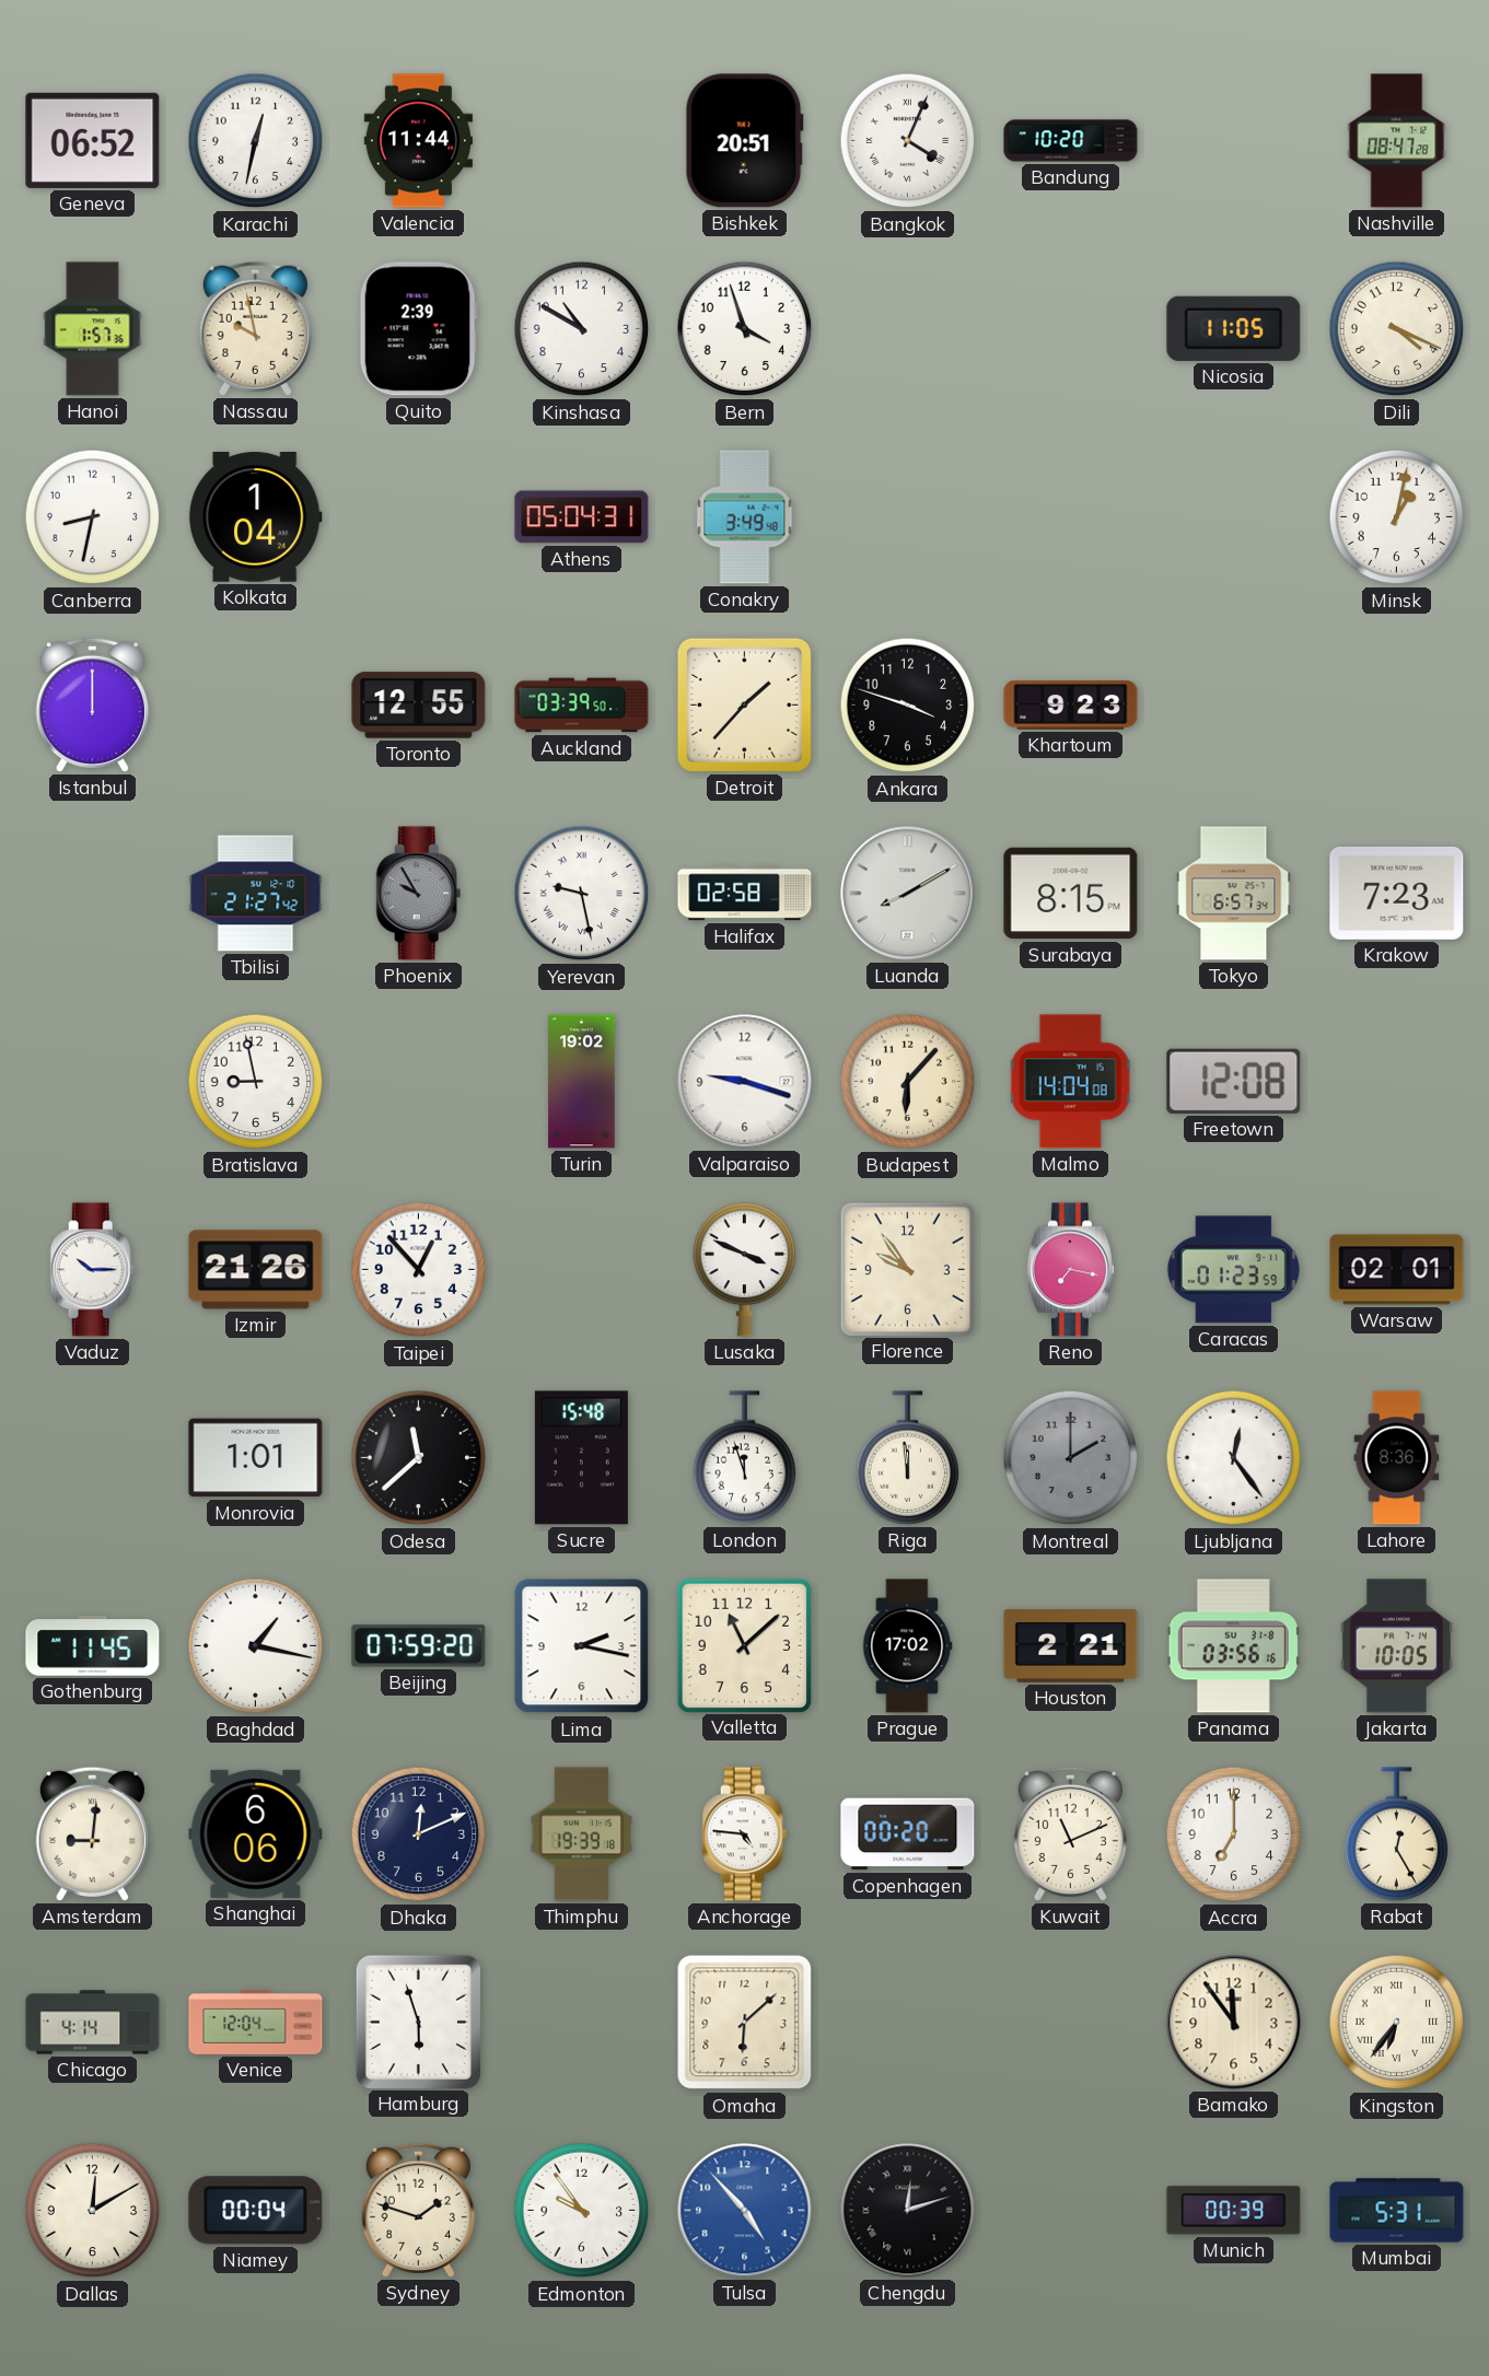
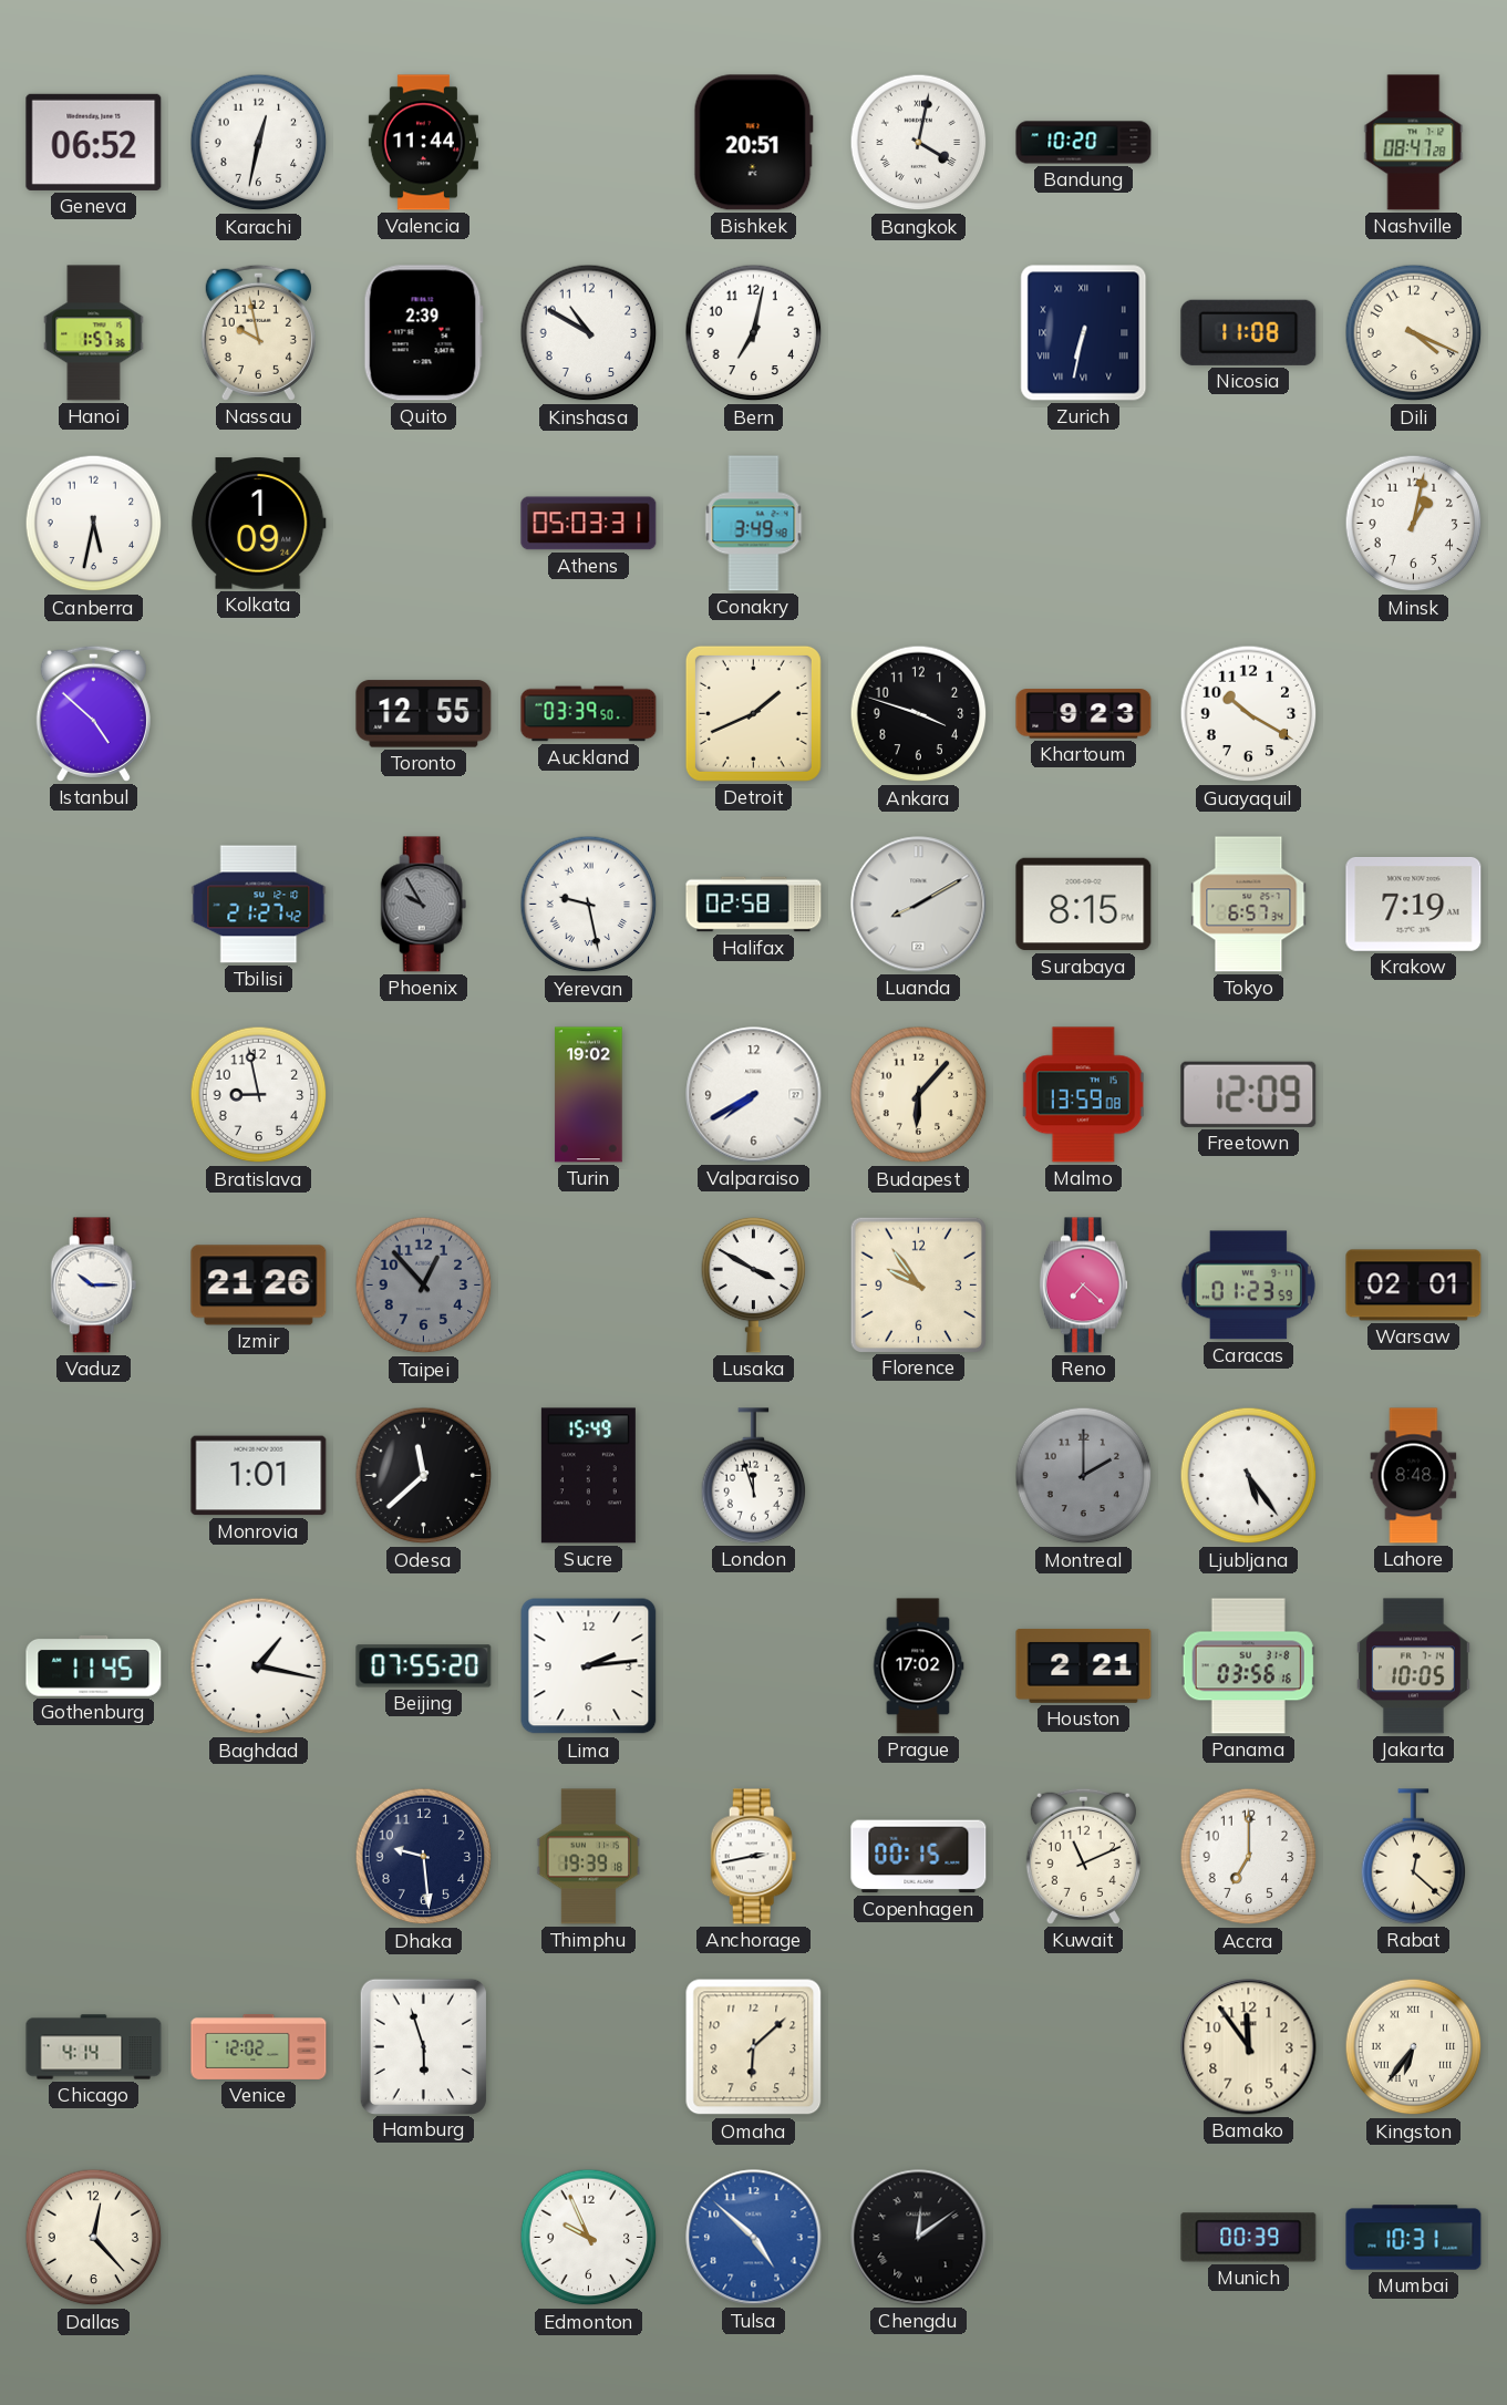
Bangkok: 4:04 -> 4:02 (919, 143)
Bern: 3:57 -> 7:02 (754, 333)
Zurich: none -> 6:32 (1084, 333)
Nicosia: 11:05 -> 11:08 (1249, 332)
Canberra: 8:32 -> 5:32 (94, 524)
Kolkata: 1:04 -> 1:09 (258, 524)
Athens: 05:04 -> 05:03 (589, 524)
Istanbul: 12:00 -> 4:52 (93, 713)
Detroit: 1:37 -> 1:41 (753, 713)
Guayaquil: none -> 10:20 (1249, 714)
Krakow: 7:23 -> 7:19 (1414, 904)
Valparaiso: 9:18 -> 7:40 (754, 1095)
Malmo: 14:04 -> 13:59 (1084, 1095)
Freetown: 12:08 -> 12:09 (1249, 1094)
Taipei dial: white -> grey (424, 1286)
Lusaka: 3:49 -> 3:50 (754, 1284)
Reno: 7:17 -> 7:22 (1083, 1286)
Sucre: 15:48 -> 15:49 (588, 1476)
Riga: 11:59 -> none (908, 1458)
Ljubljana: 12:24 -> 5:24 (1249, 1476)
Lahore: 8:36 -> 8:48 (1414, 1476)
Beijing: 07:59 -> 07:55 (424, 1666)
Lima: 2:17 -> 2:14 (589, 1666)
Valletta: 11:08 -> none (744, 1645)
Amsterdam: 9:01 -> none (92, 1833)
Shanghai: 6:06 -> none (256, 1833)
Dhaka: 12:11 -> 9:29 (424, 1857)
Anchorage: 4:46 -> 2:43 (754, 1857)
Copenhagen: 00:20 -> 00:15 (919, 1857)
Rabat: 12:25 -> 12:22 (1414, 1857)
Venice: 12:04 -> 12:02 (259, 2046)
Dallas: 12:10 -> 12:23 (94, 2238)
Niamey: 00:04 -> none (256, 2211)
Sydney: 1:48 -> none (418, 2210)
Edmonton: 9:54 -> 9:56 (589, 2238)
Tulsa: 4:53 -> 4:52 (754, 2238)
Chengdu: 12:12 -> 12:09 (919, 2238)
Mumbai: 5:31 -> 10:31 (1414, 2238)
